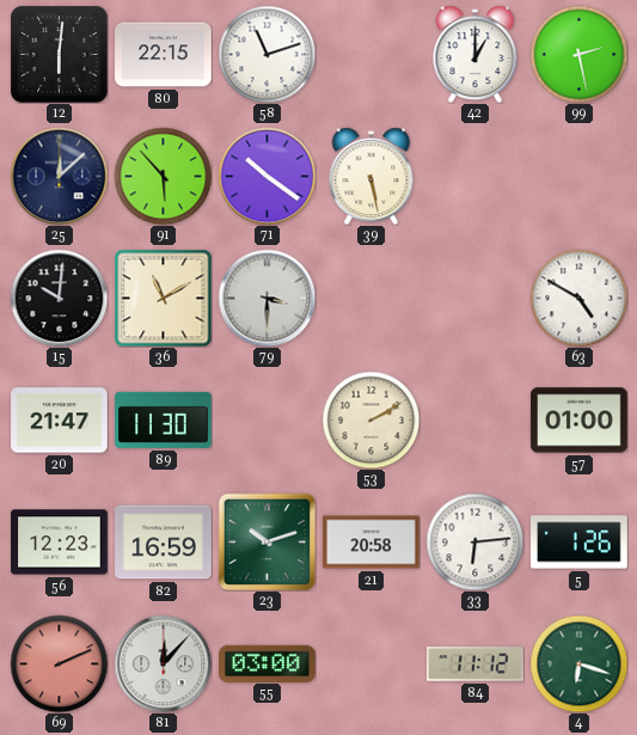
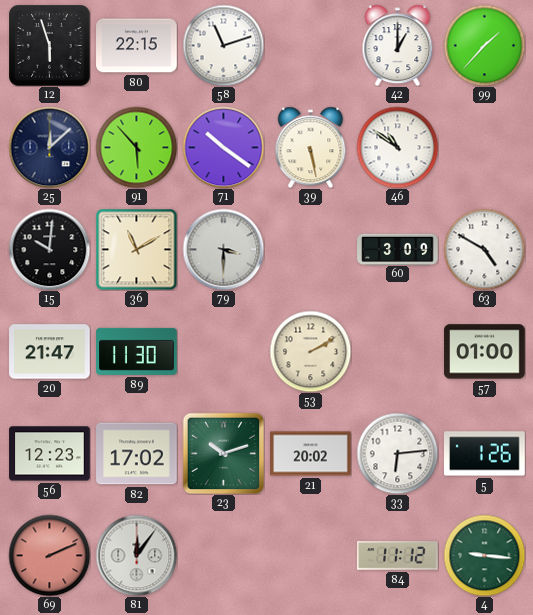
12: 6:01 -> 5:57 (49, 45)
99: 2:28 -> 1:37 (484, 45)
46: none -> 10:51 (397, 147)
60: none -> 3:09 (398, 249)
82: 16:59 -> 17:02 (137, 454)
21: 20:58 -> 20:02 (311, 454)
81: 12:07 -> 12:06 (136, 555)
55: 03:00 -> none (268, 663)
4: 6:18 -> 9:16 (484, 555)
